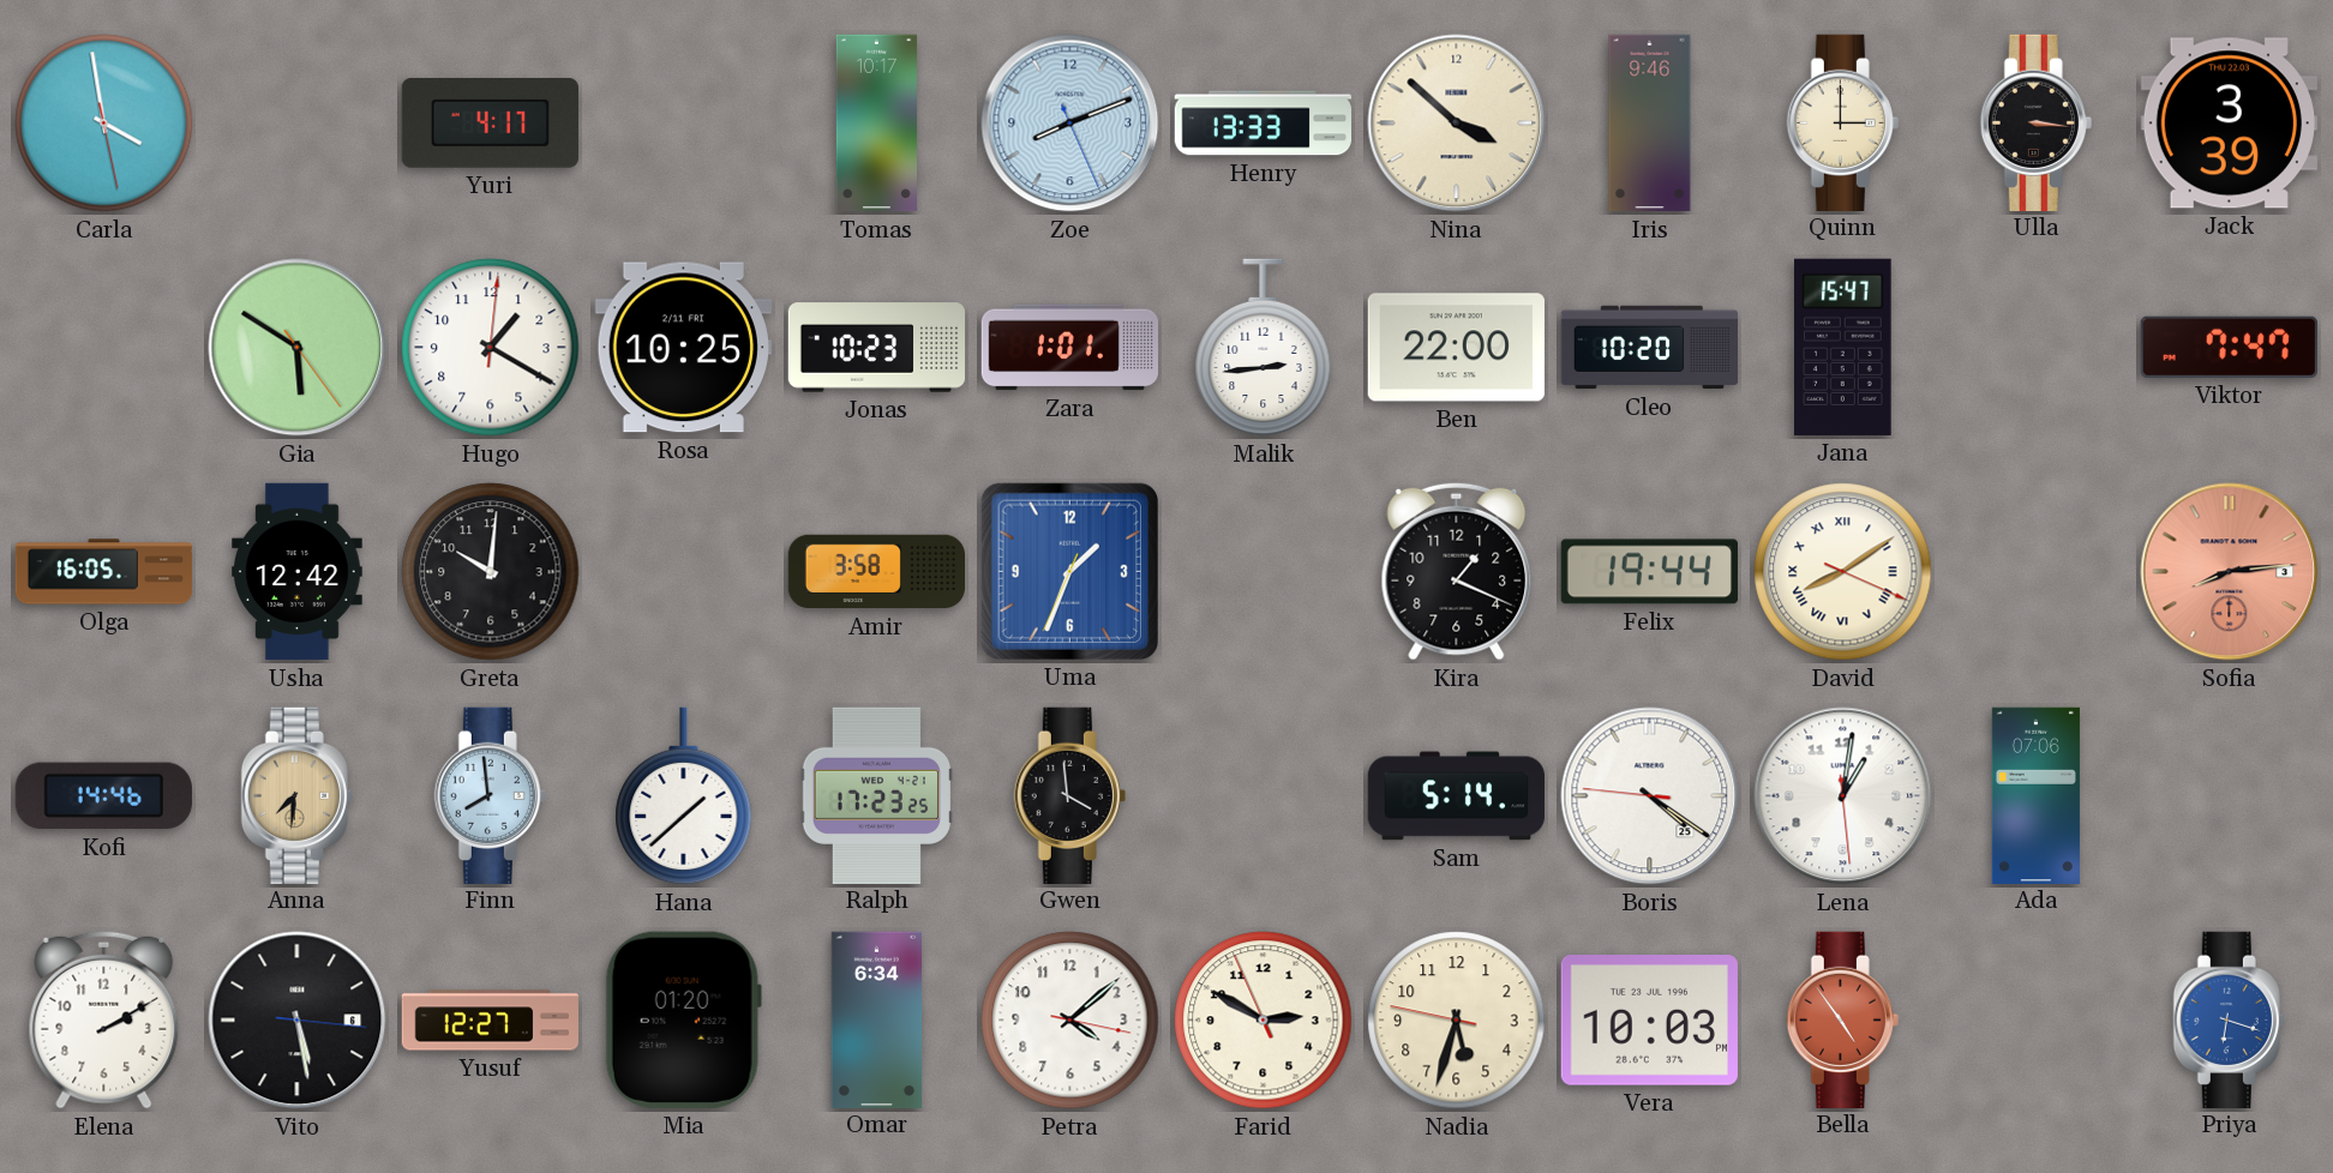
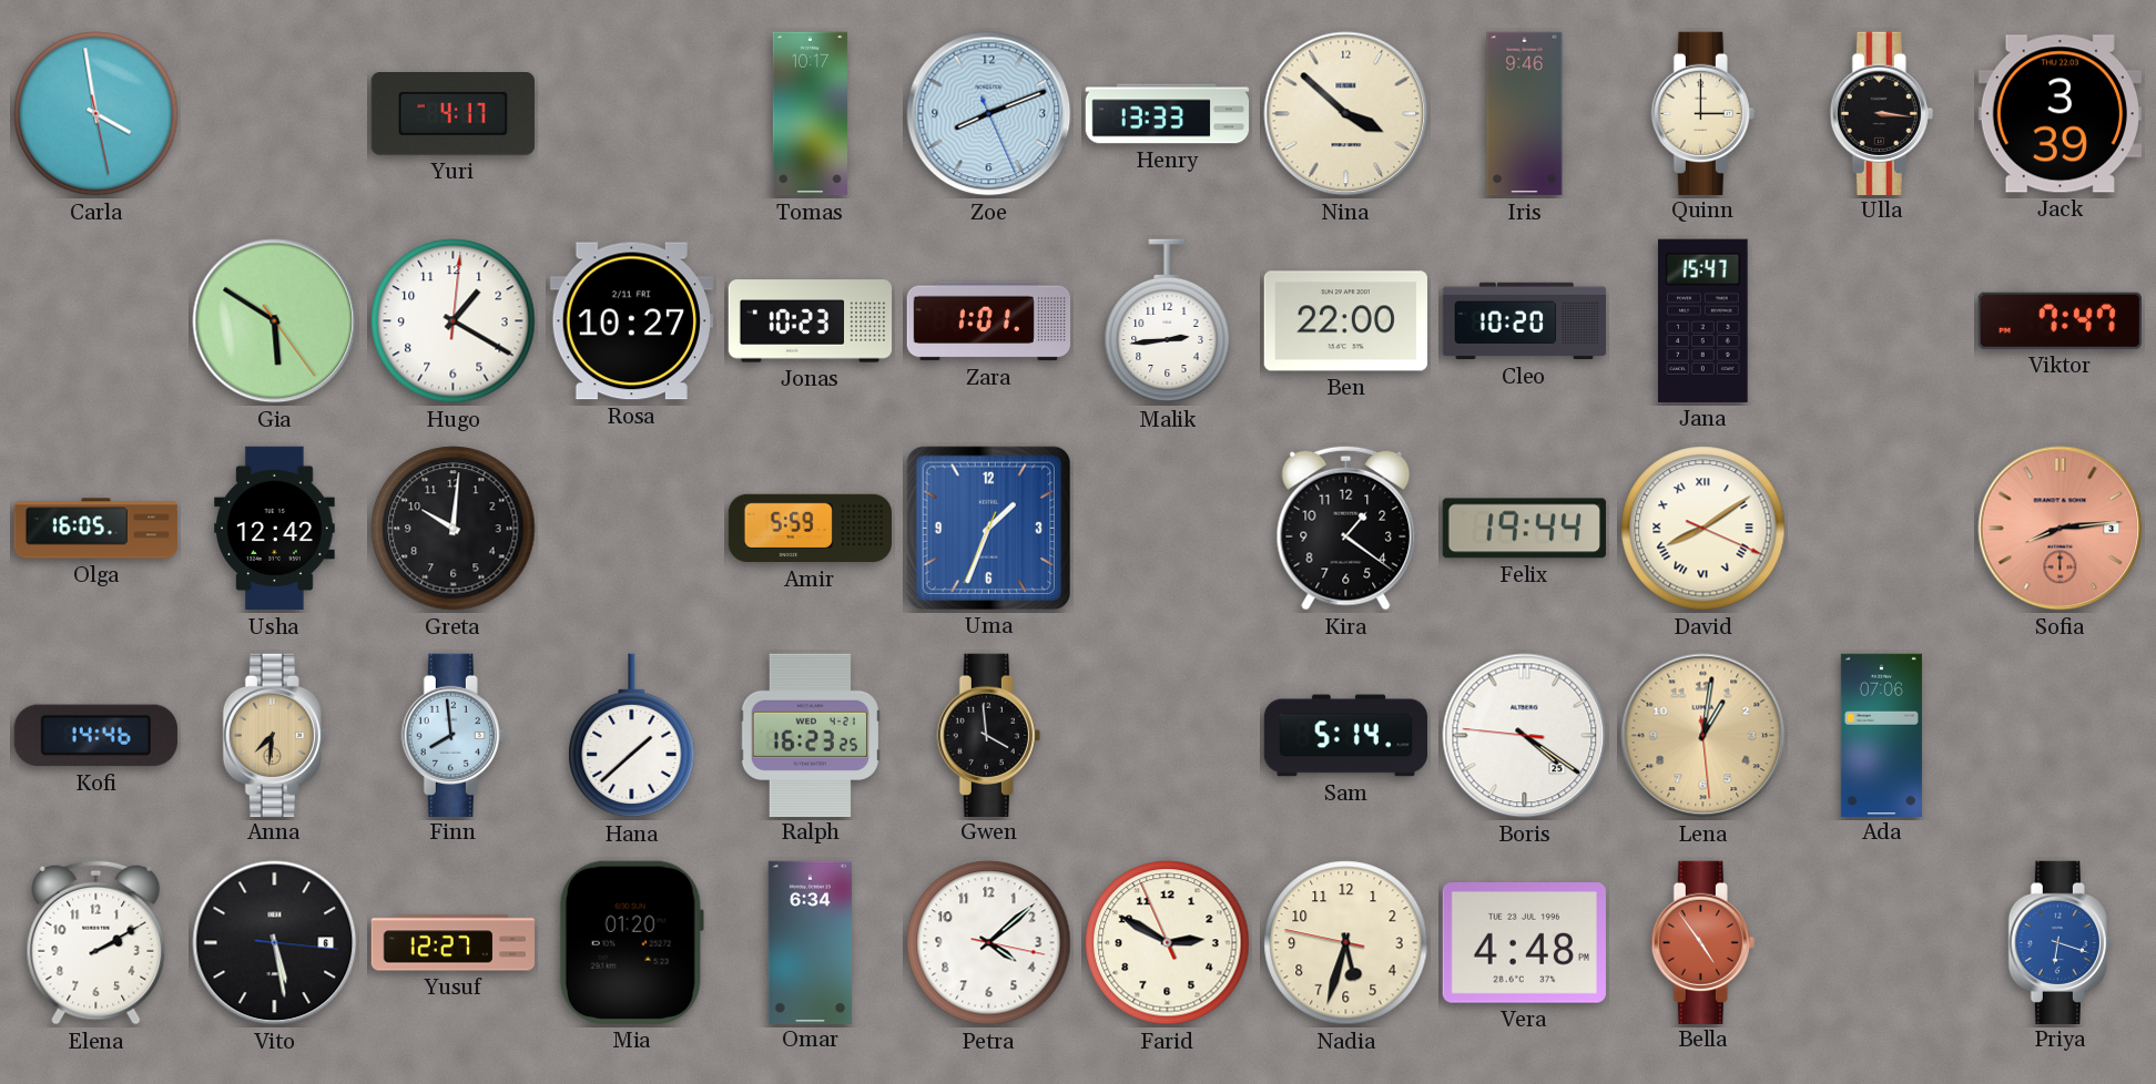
Rosa: 10:25 -> 10:27 (631, 321)
Amir: 3:58 -> 5:59 (810, 529)
Kira: 1:19 -> 1:21 (1346, 528)
Ralph: 17:23 -> 16:23 (810, 735)
Lena dial: white -> champagne (1704, 736)
Vera: 10:03 -> 4:48 (1524, 943)
